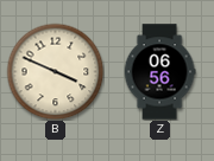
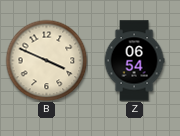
Z: 06:56 -> 06:54 (134, 61)
